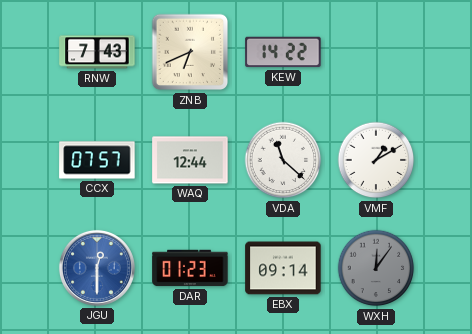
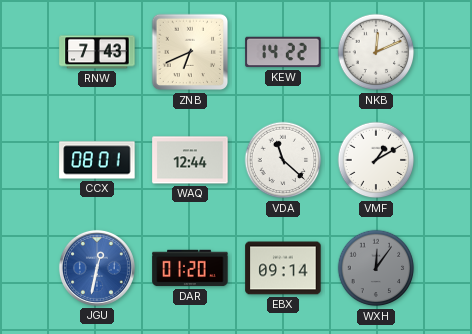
NKB: none -> 12:11 (376, 52)
CCX: 07:57 -> 08:01 (97, 160)
JGU: 12:30 -> 12:32 (97, 268)
DAR: 01:23 -> 01:20 (190, 268)
